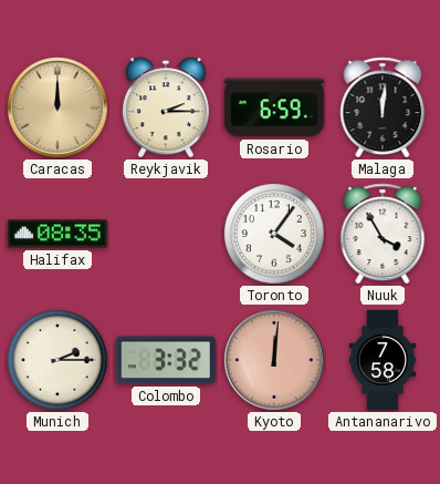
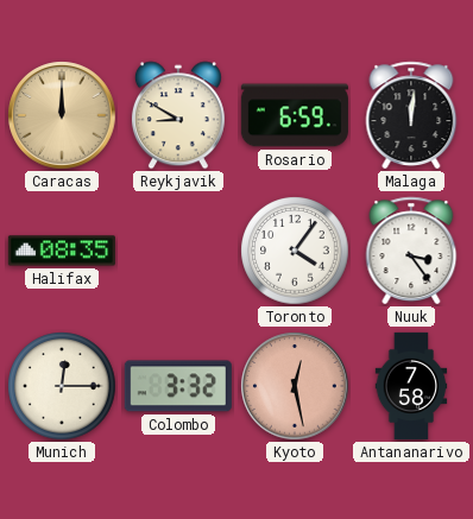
Reykjavik: 2:15 -> 8:50 (178, 115)
Nuuk: 3:55 -> 3:24 (411, 251)
Munich: 2:15 -> 12:15 (62, 386)
Kyoto: 12:01 -> 12:28 (295, 386)
